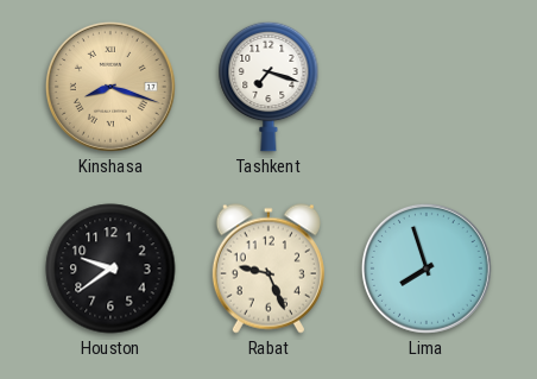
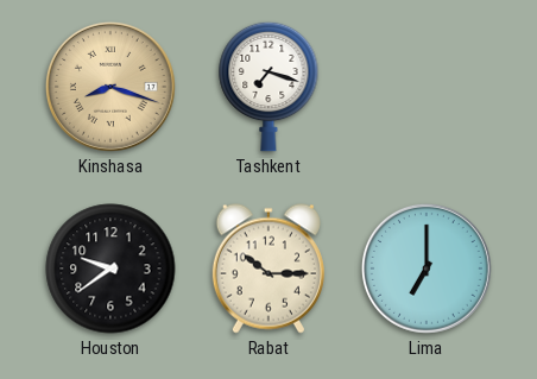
Rabat: 9:26 -> 10:15 (268, 269)
Lima: 7:57 -> 7:00 (427, 269)
